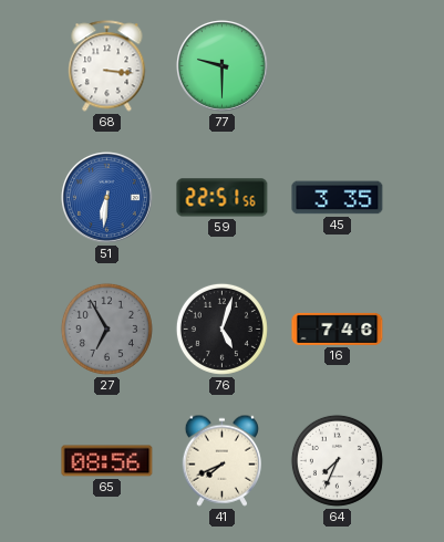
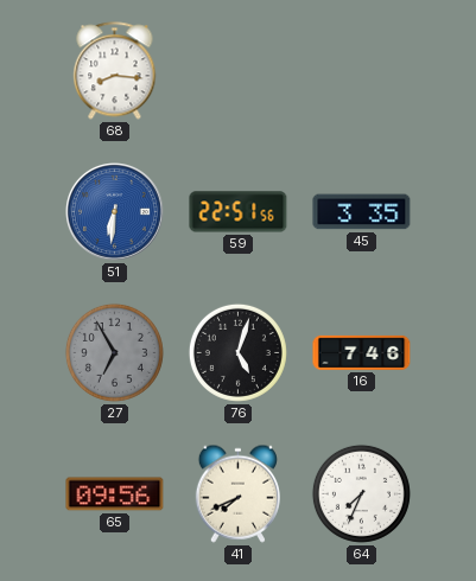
68: 3:16 -> 8:16 (115, 71)
77: 9:30 -> none (223, 66)
65: 08:56 -> 09:56 (115, 494)
